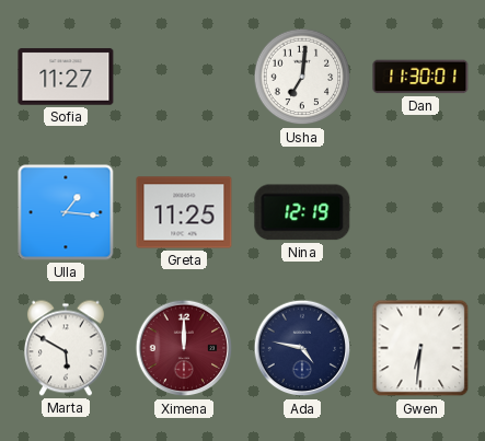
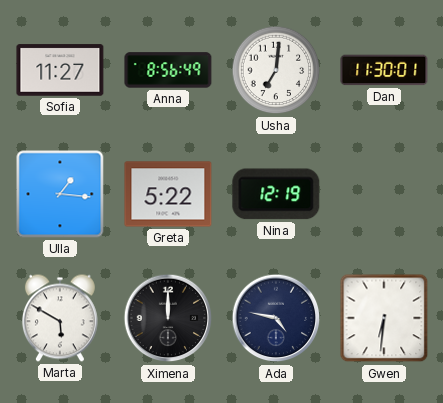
Anna: none -> 8:56 (168, 70)
Greta: 11:25 -> 5:22 (168, 194)
Ximena dial: burgundy -> black (168, 318)
